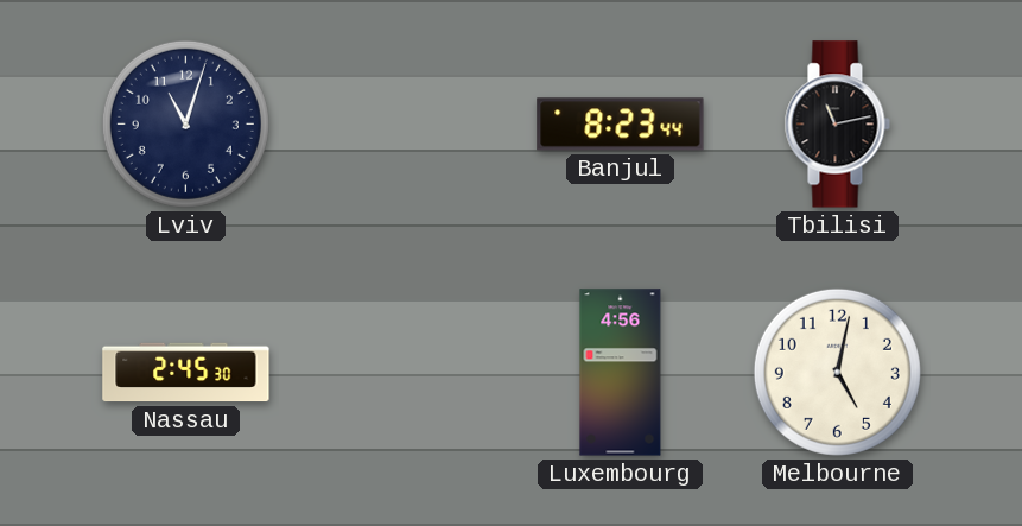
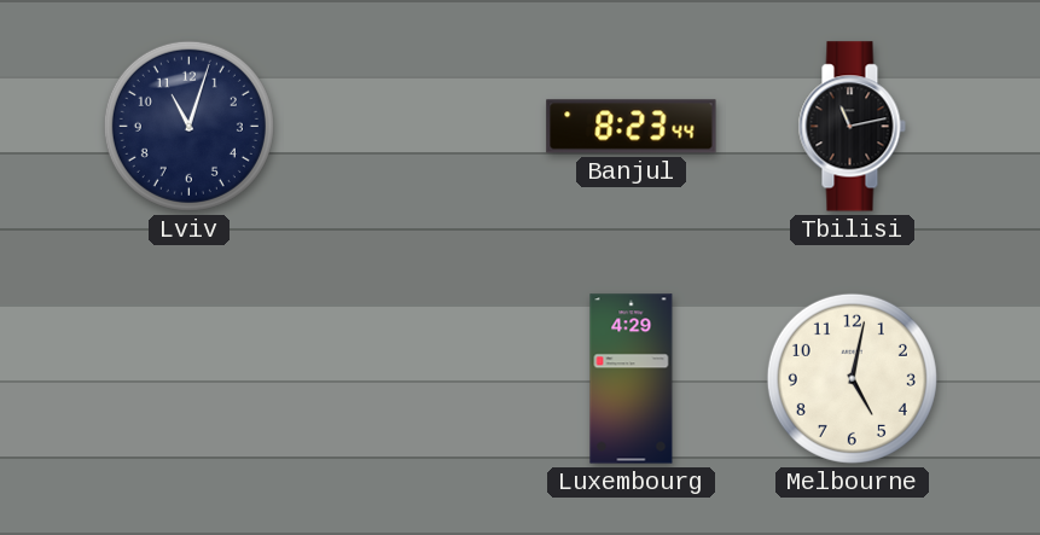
Nassau: 2:45 -> none (186, 373)
Luxembourg: 4:56 -> 4:29 (632, 379)
